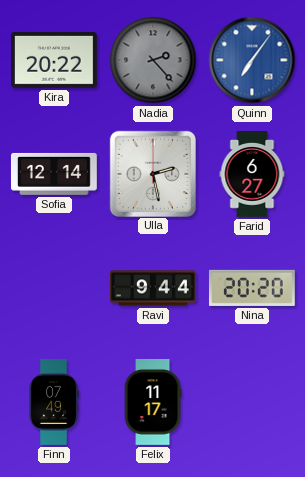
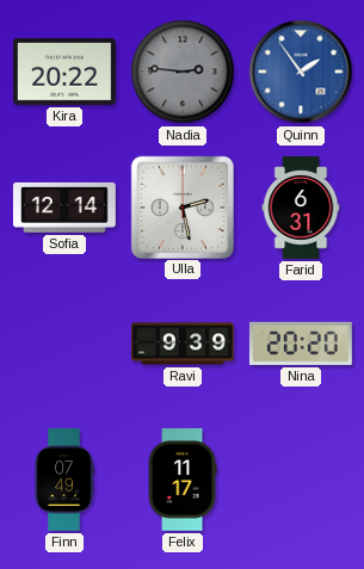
Nadia: 2:23 -> 2:46 (183, 72)
Quinn: 7:06 -> 1:54 (301, 72)
Farid: 6:27 -> 6:31 (301, 209)
Ravi: 9:44 -> 9:39 (184, 344)
